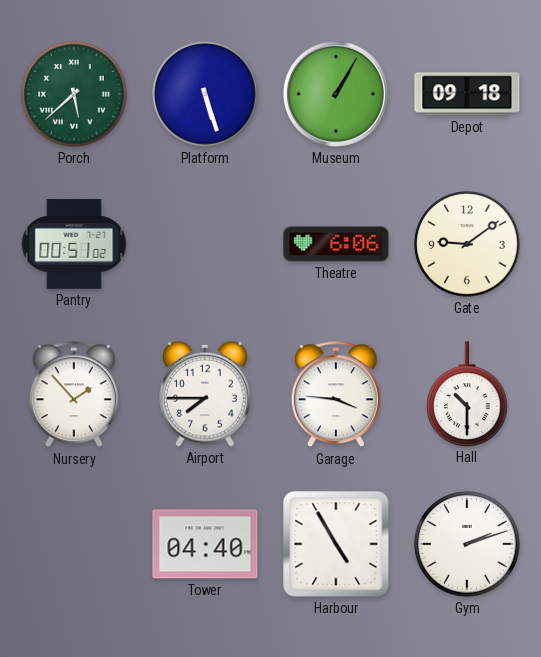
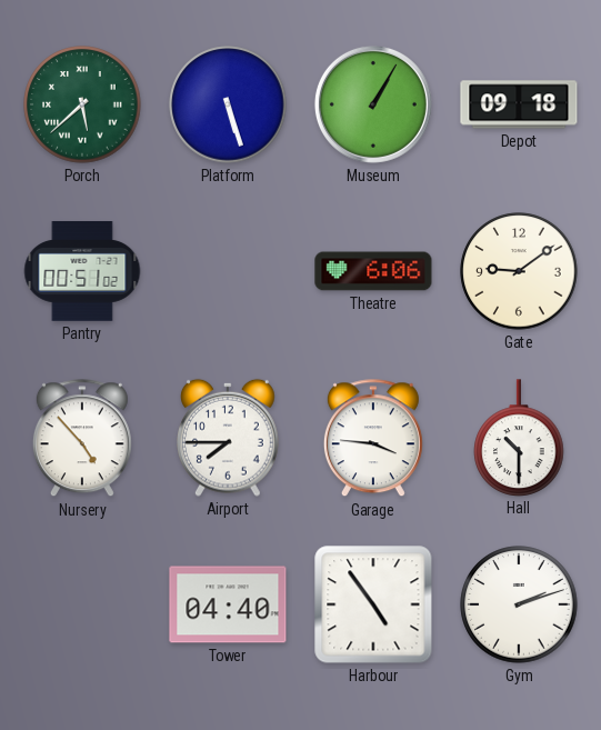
Nursery: 1:53 -> 4:53 (82, 439)
Harbour: 4:55 -> 4:54 (373, 604)
